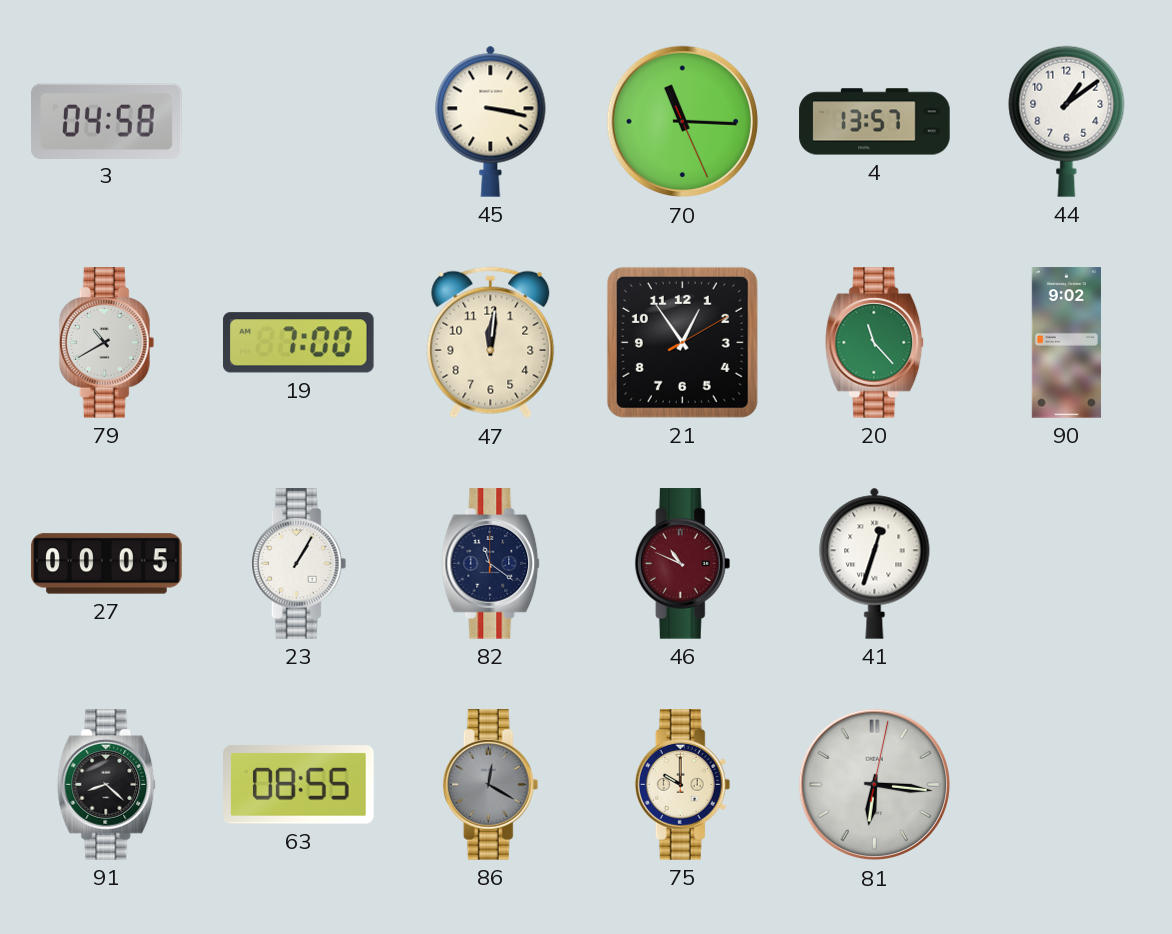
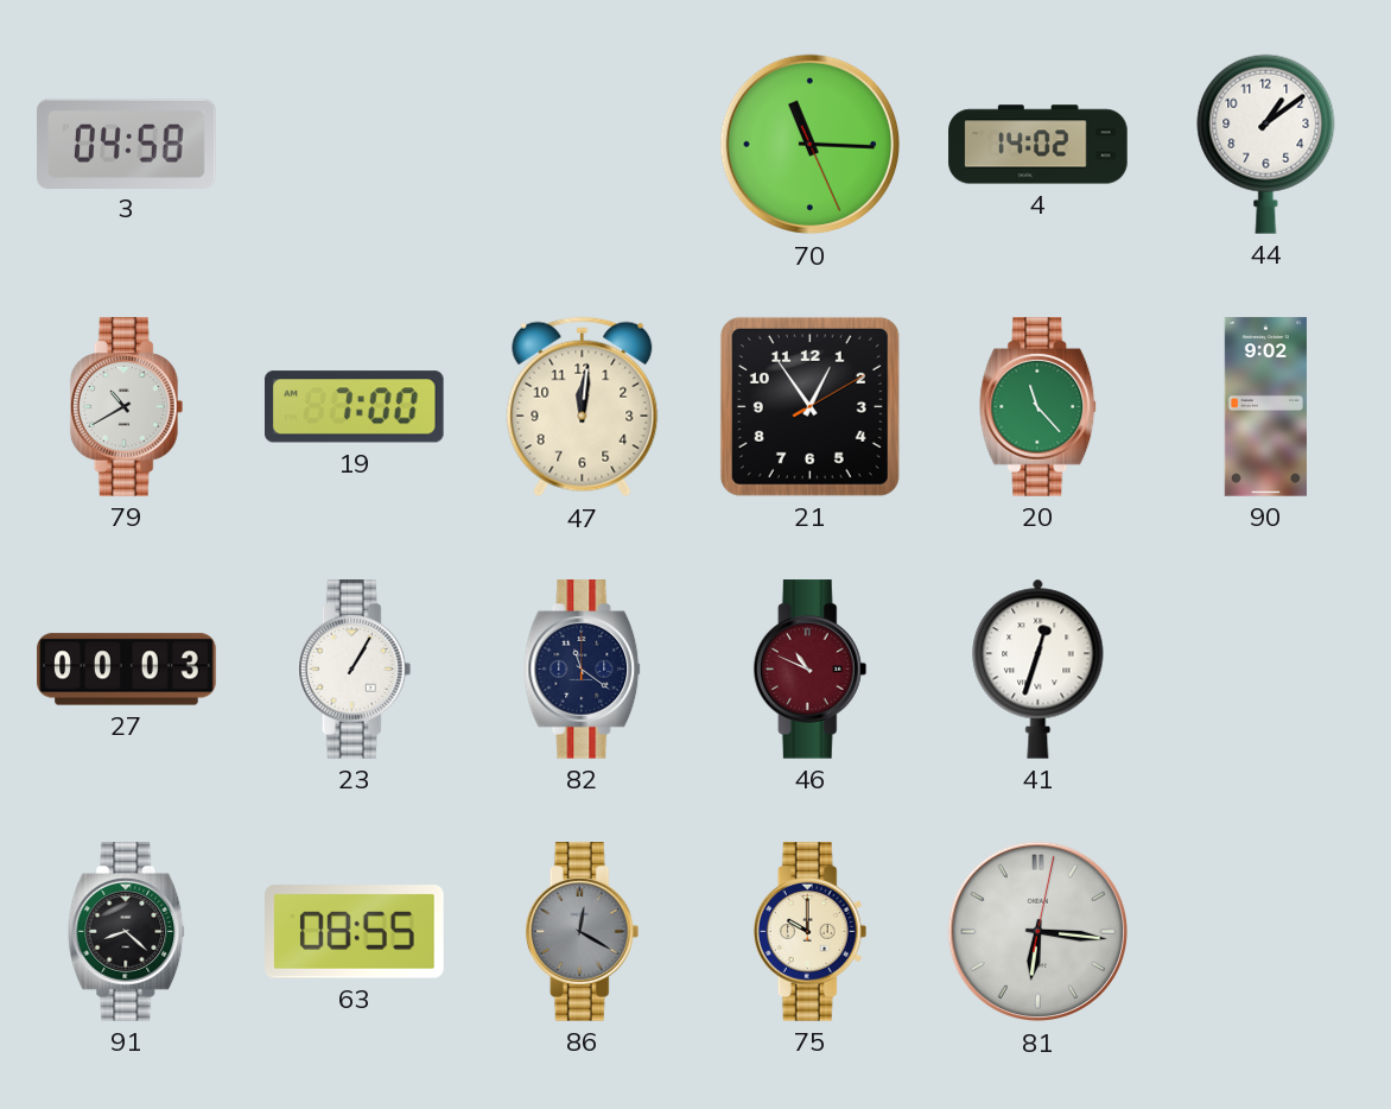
45: 3:17 -> none (491, 121)
4: 13:57 -> 14:02 (1039, 145)
27: 00:05 -> 00:03 (127, 670)
